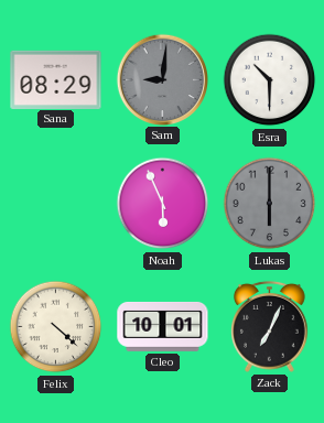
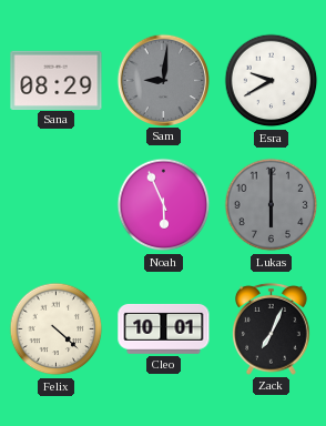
Esra: 10:30 -> 9:40 (272, 81)
